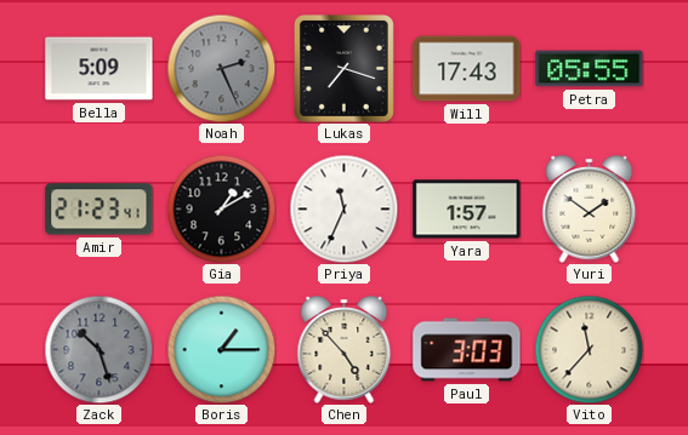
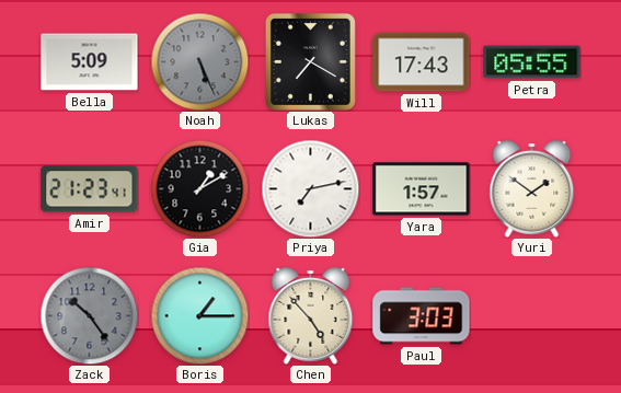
Noah: 2:26 -> 5:26 (199, 61)
Lukas: 7:18 -> 7:20 (310, 61)
Priya: 11:34 -> 7:13 (310, 188)
Zack: 10:27 -> 10:24 (89, 315)
Vito: 11:37 -> none (589, 349)
